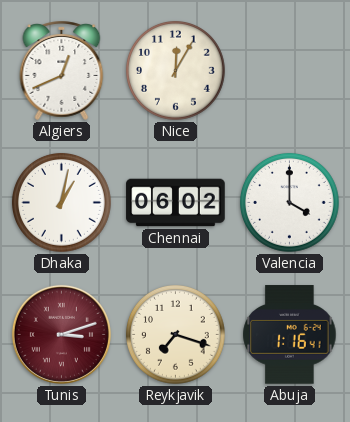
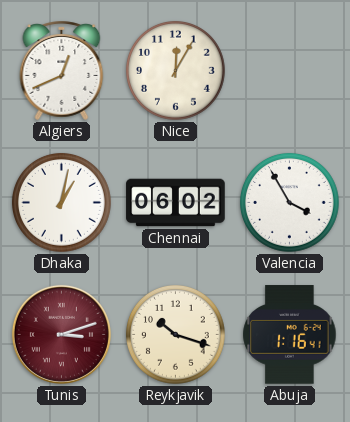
Valencia: 4:00 -> 3:55 (289, 202)
Reykjavik: 7:18 -> 10:18 (175, 334)
